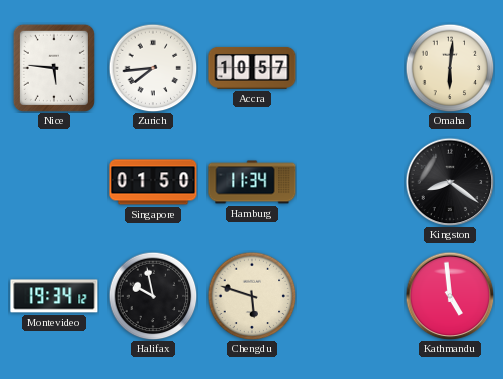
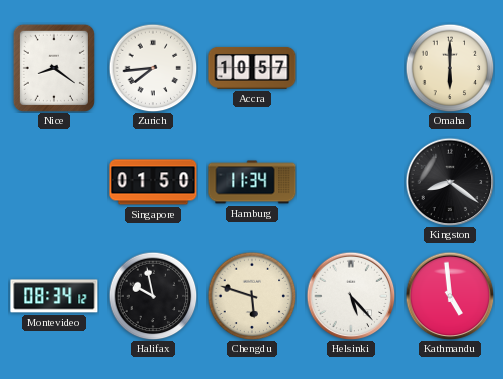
Nice: 5:46 -> 8:21 (54, 68)
Omaha: 6:01 -> 6:00 (450, 68)
Montevideo: 19:34 -> 08:34 (54, 296)
Helsinki: none -> 5:23 (351, 296)
